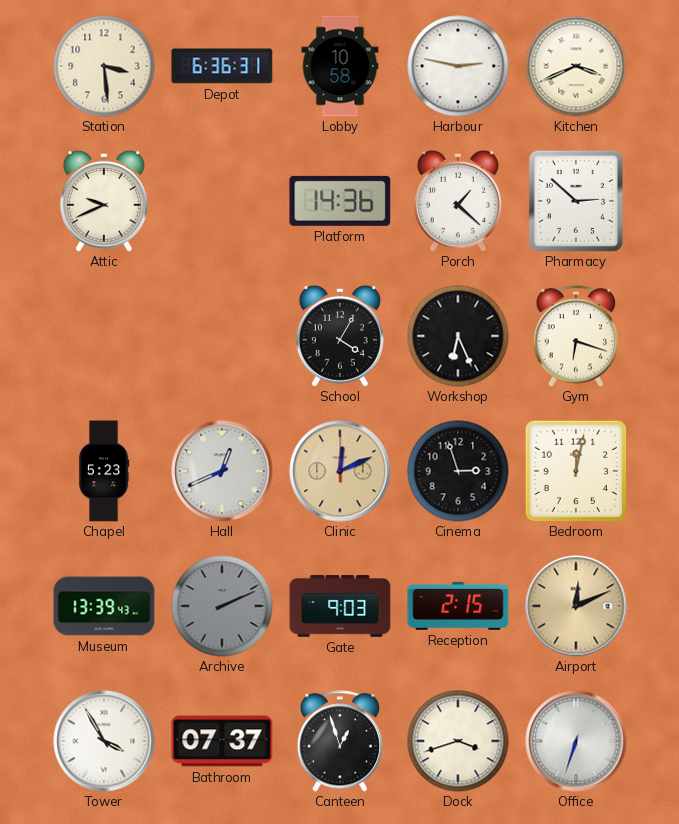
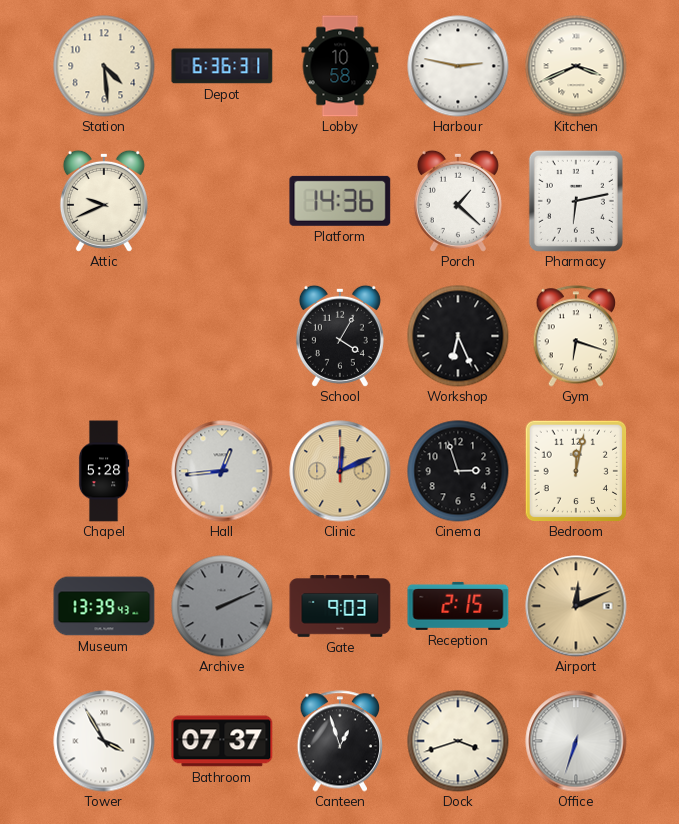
Station: 3:29 -> 4:29 (104, 66)
Pharmacy: 2:52 -> 6:13 (576, 201)
Chapel: 5:23 -> 5:28 (104, 471)
Hall: 12:41 -> 12:44 (222, 471)
